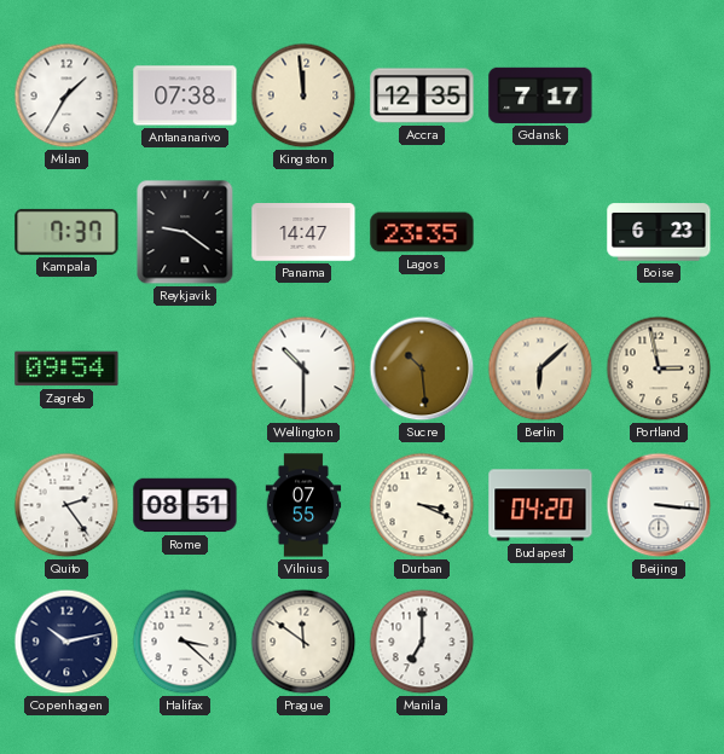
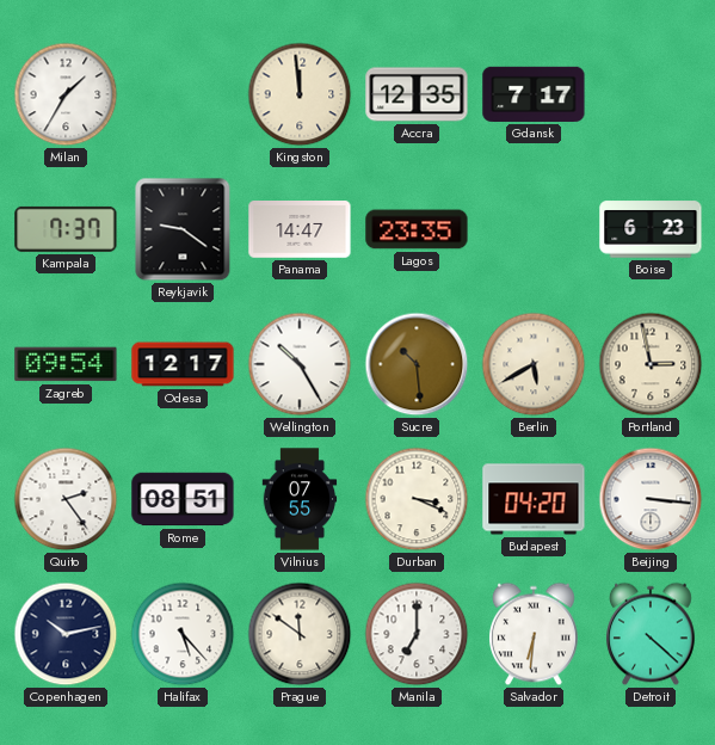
Antananarivo: 07:38 -> none (185, 95)
Odesa: none -> 12:17 (183, 364)
Wellington: 10:30 -> 10:25 (300, 364)
Berlin: 6:08 -> 5:40 (534, 364)
Halifax: 3:22 -> 5:23 (183, 634)
Salvador: none -> 6:31 (535, 634)
Detroit: none -> 4:22 (652, 634)
